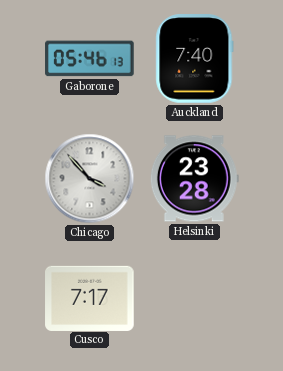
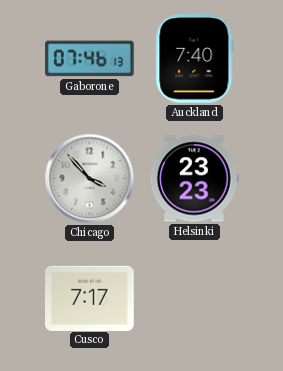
Gaborone: 05:46 -> 07:46 (90, 59)
Helsinki: 23:28 -> 23:23 (194, 179)
